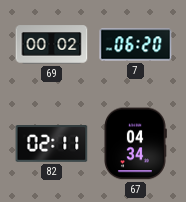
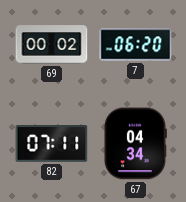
82: 02:11 -> 07:11 (52, 144)
